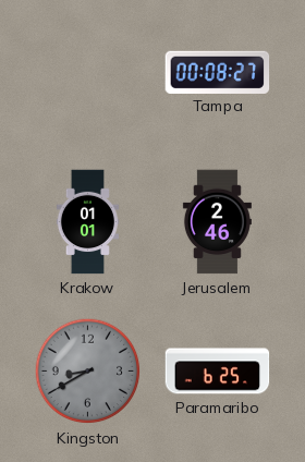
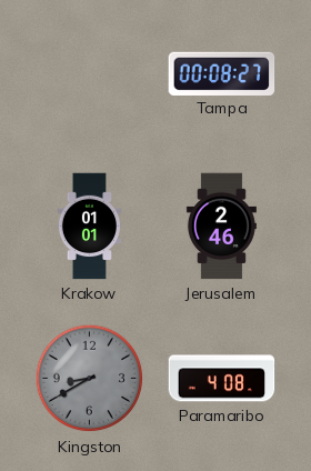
Paramaribo: 6:25 -> 4:08 (222, 379)
